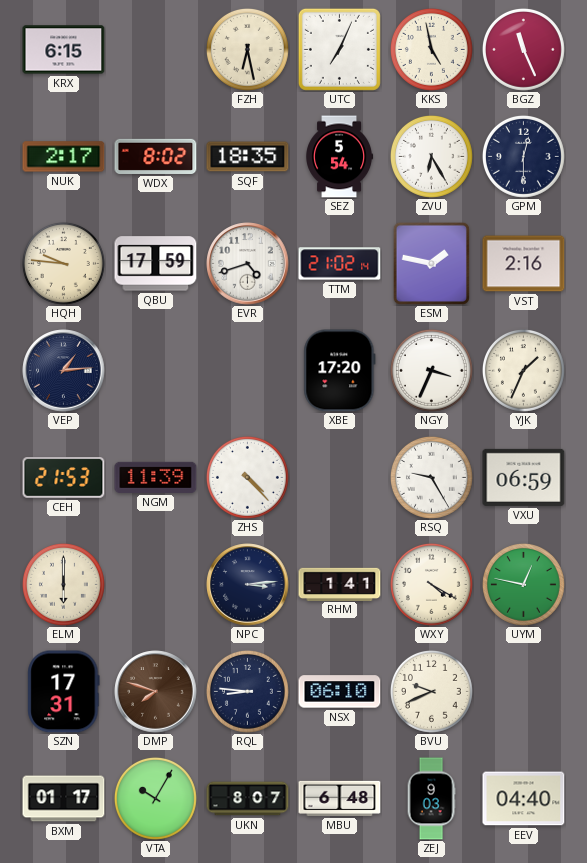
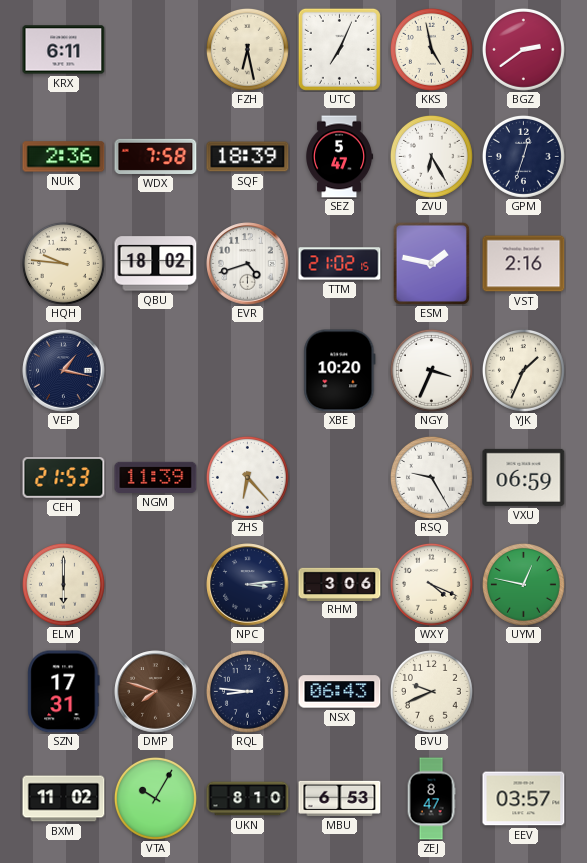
KRX: 6:15 -> 6:11 (64, 50)
BGZ: 11:26 -> 2:39 (523, 49)
NUK: 2:17 -> 2:36 (64, 157)
WDX: 8:02 -> 7:58 (156, 156)
SQF: 18:35 -> 18:39 (248, 157)
SEZ: 5:54 -> 5:47 (340, 157)
GPM: 12:30 -> 12:33 (523, 156)
QBU: 17:59 -> 18:02 (156, 264)
TTM: 21:02:14 -> 21:02:15 (340, 264)
VEP: 1:14 -> 1:17 (64, 371)
XBE: 17:20 -> 10:20 (340, 371)
ZHS: 4:23 -> 6:23 (247, 477)
RHM: 1:41 -> 3:06 (340, 584)
WXY: 4:20 -> 4:19 (431, 584)
NSX: 06:10 -> 06:43 (340, 692)
BXM: 01:17 -> 11:02 (64, 799)
UKN: 8:07 -> 8:10 (248, 799)
MBU: 6:48 -> 6:53 (340, 798)
ZEJ: 9:03 -> 8:47 (431, 799)
EEV: 04:40 -> 03:57 (524, 799)
